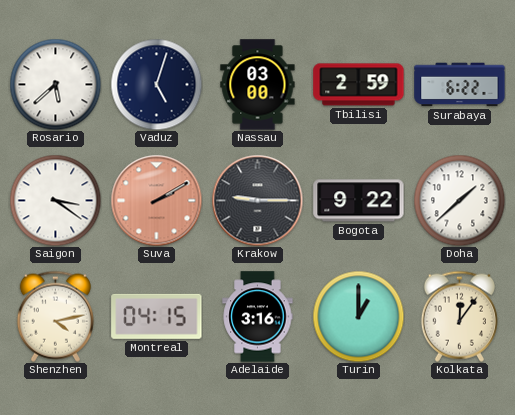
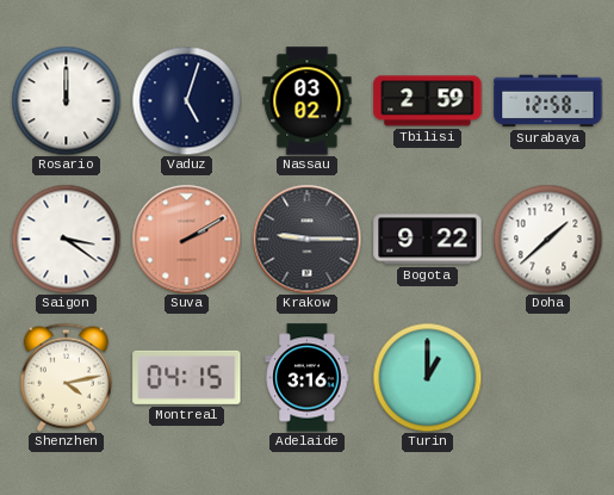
Rosario: 5:38 -> 12:00 (66, 100)
Nassau: 03:00 -> 03:02 (308, 101)
Surabaya: 6:22 -> 12:58 (548, 101)
Kolkata: 12:06 -> none (459, 316)
